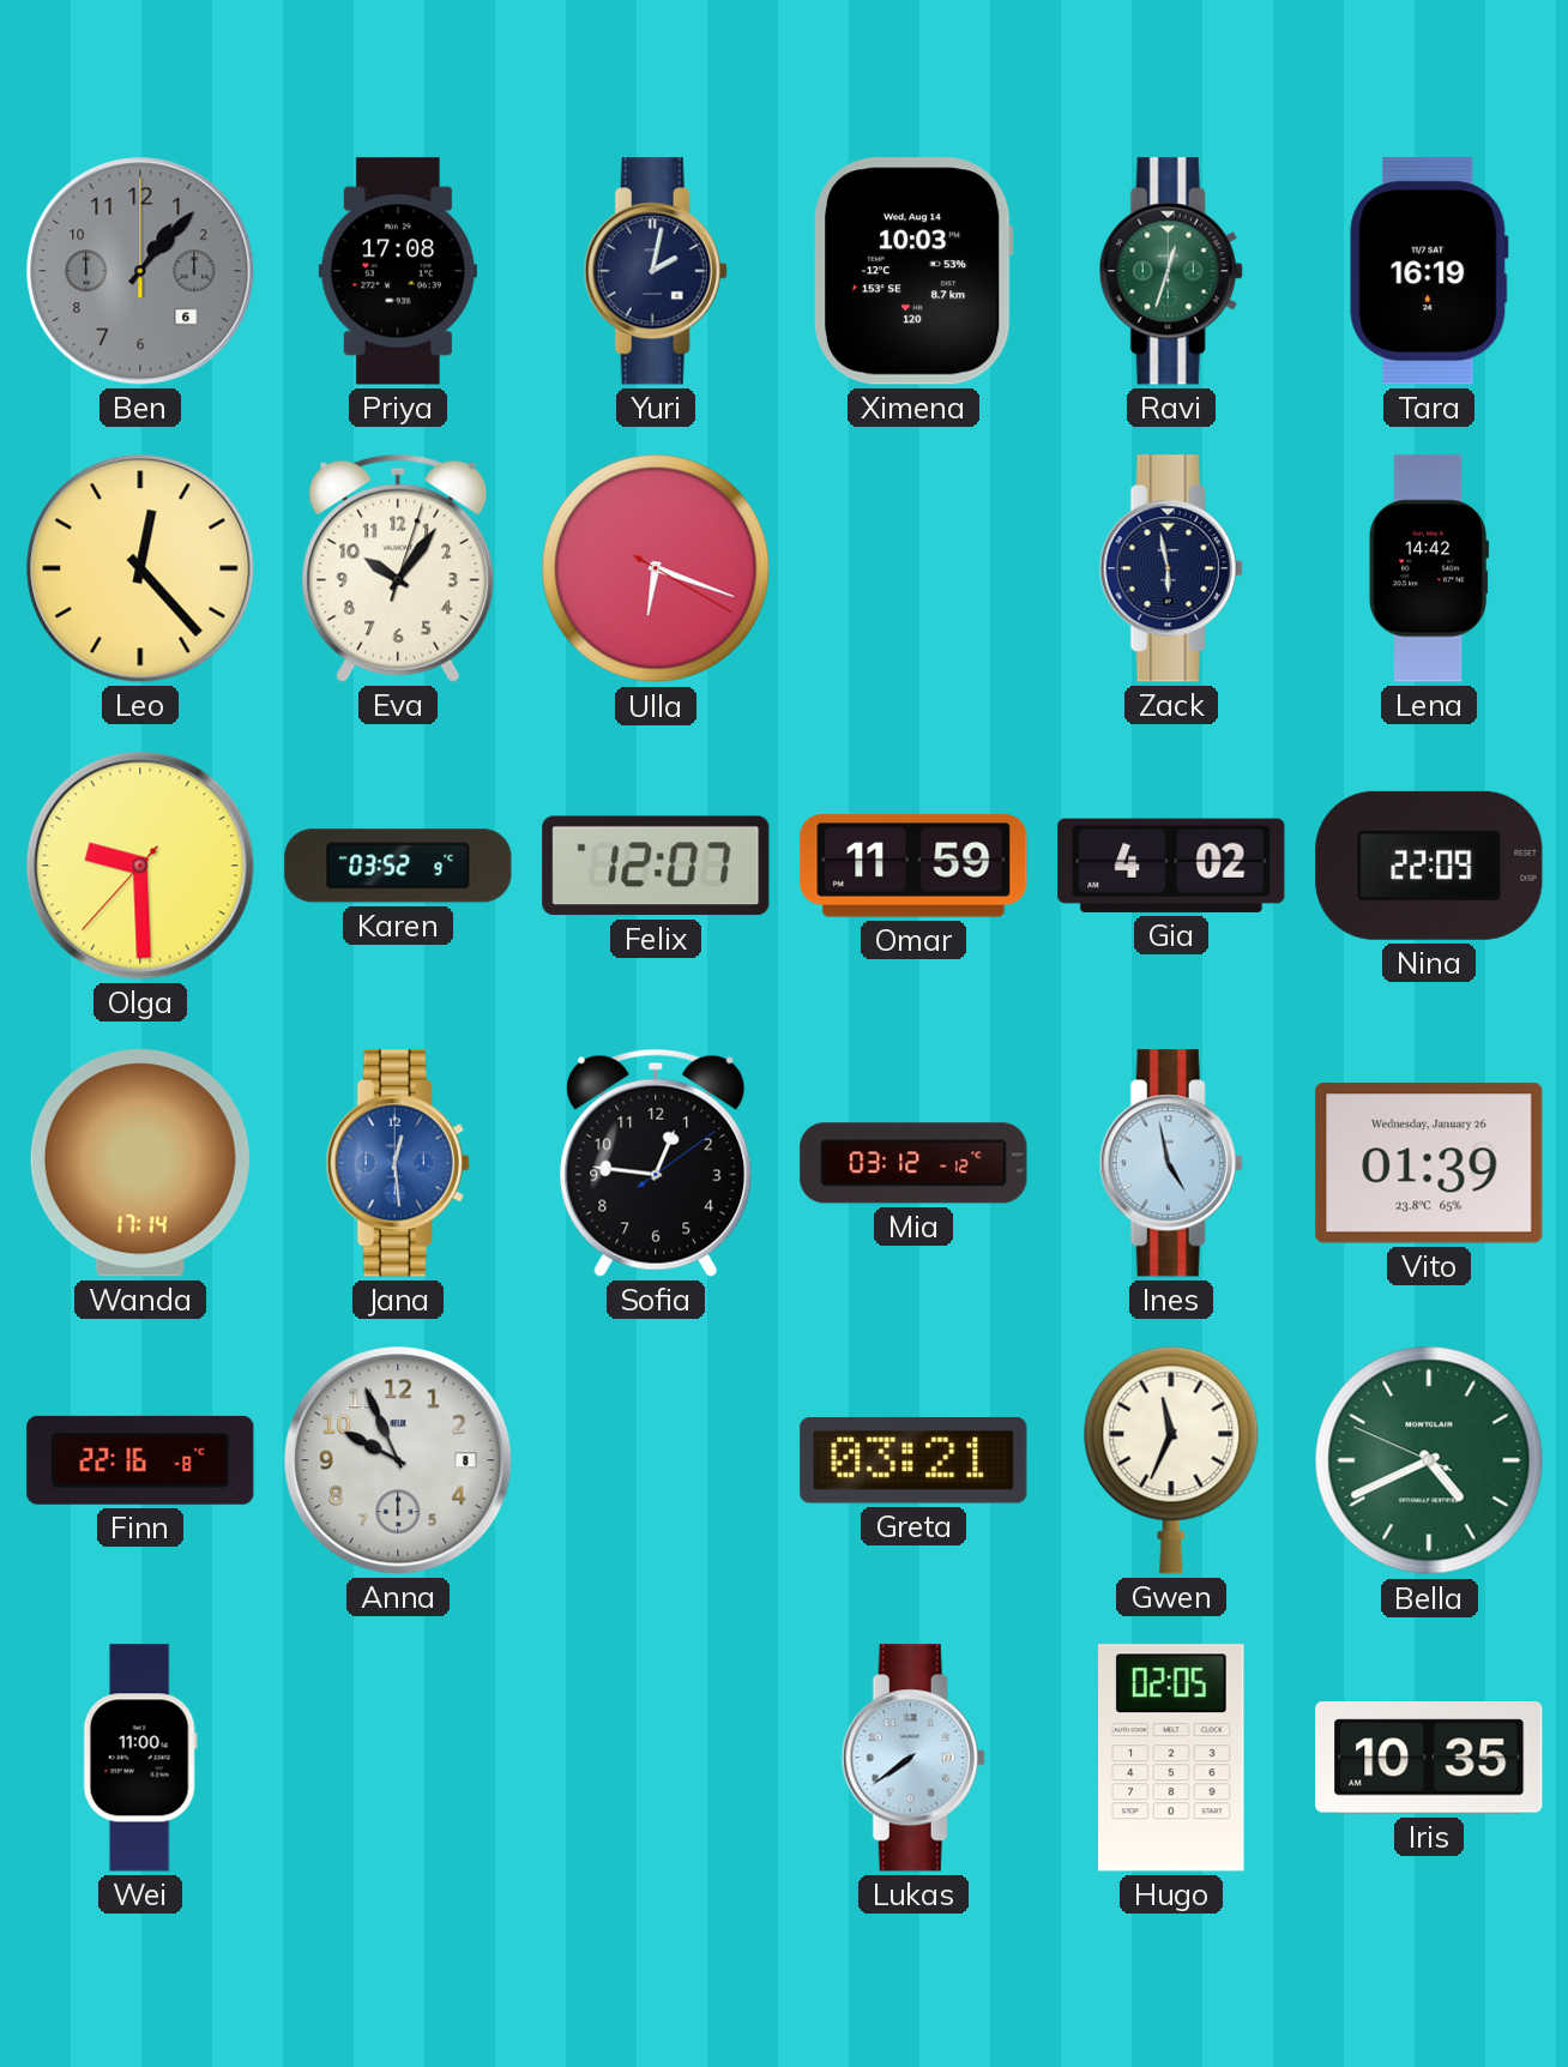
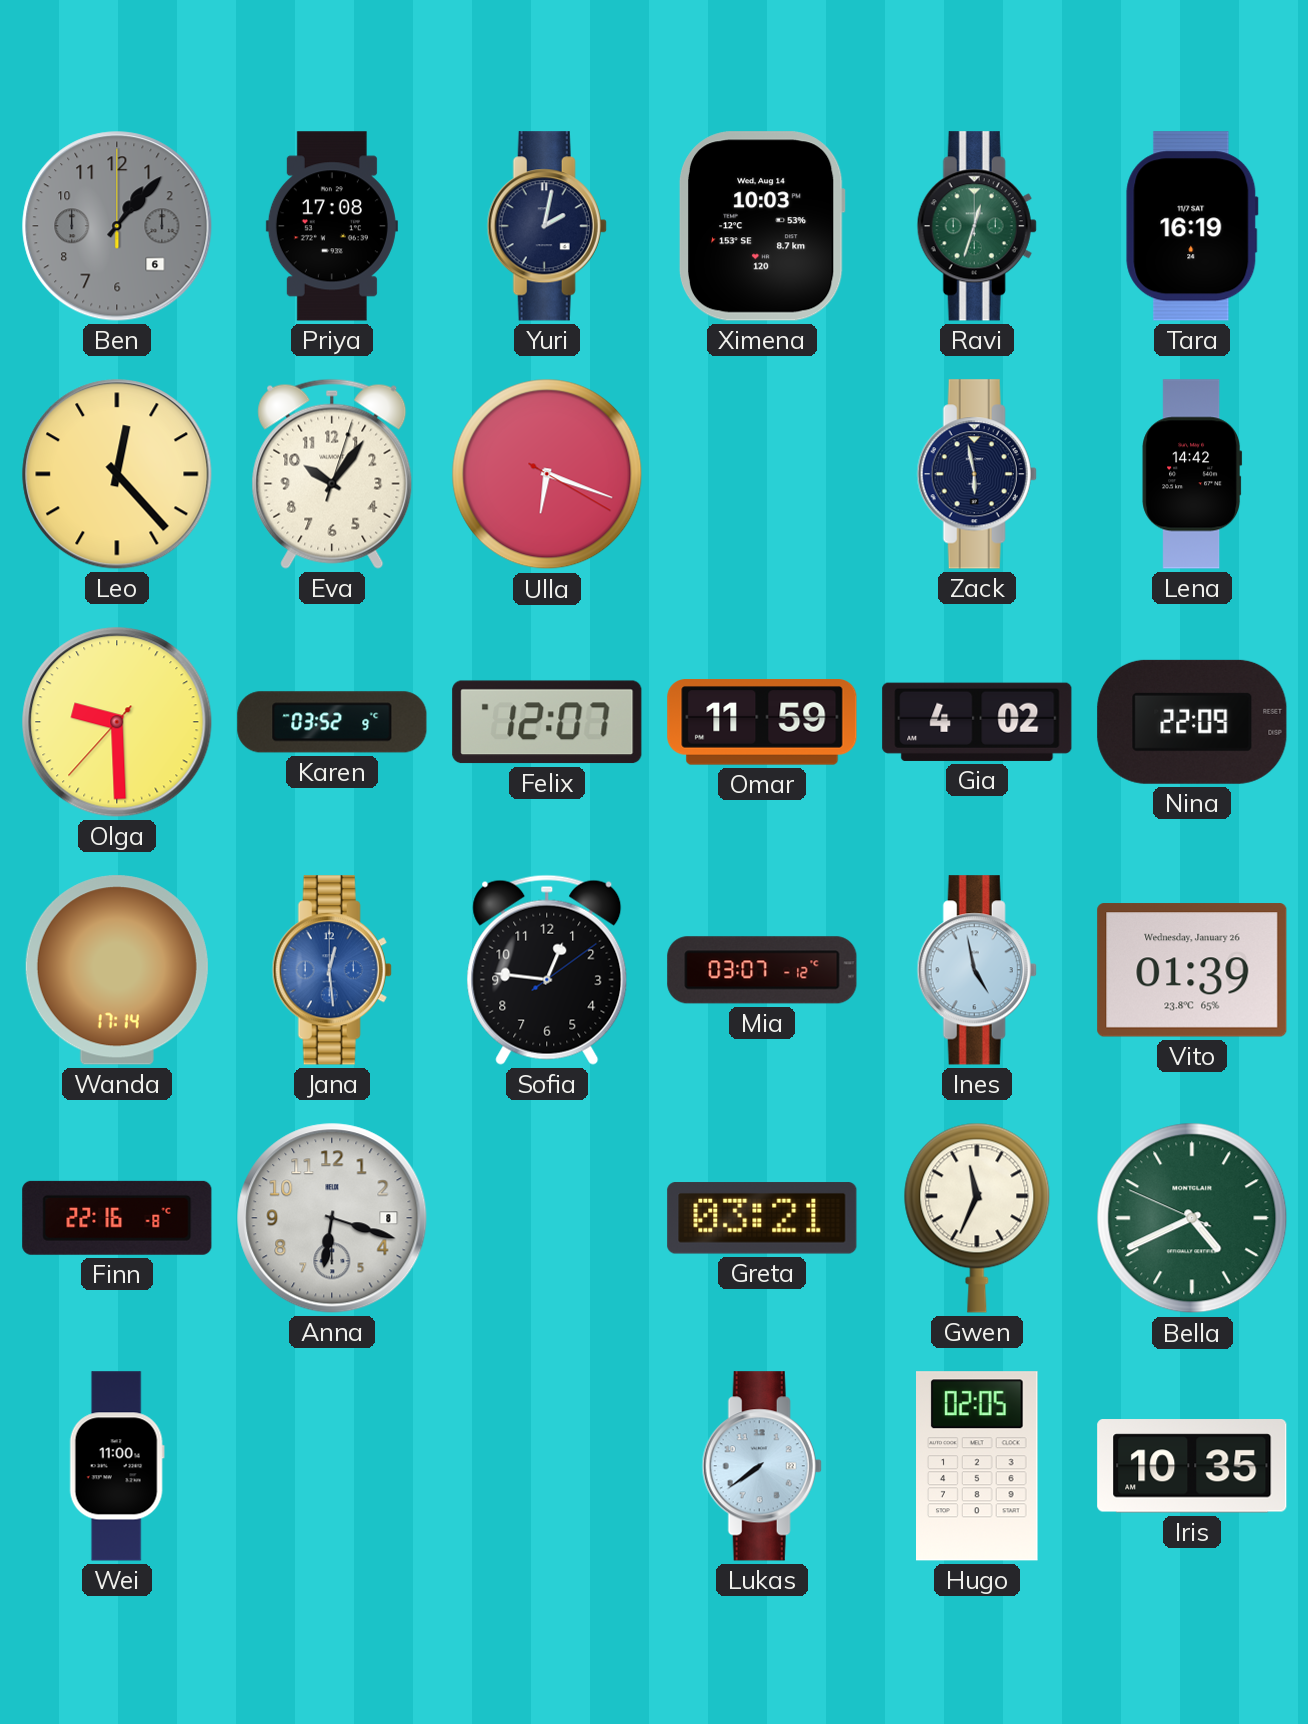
Mia: 03:12 -> 03:07 (762, 970)
Anna: 9:56 -> 6:18 (332, 1218)
